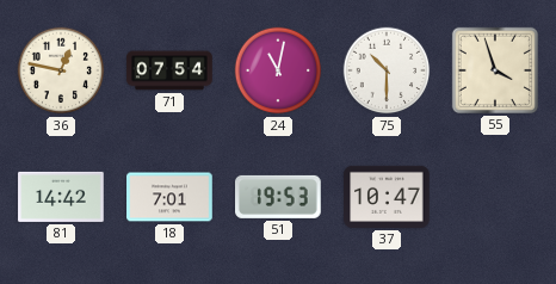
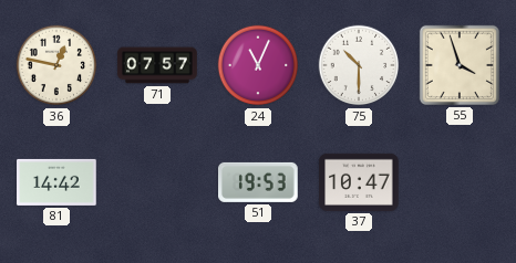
71: 07:54 -> 07:57 (157, 65)
24: 11:02 -> 11:04 (258, 65)
18: 7:01 -> none (169, 197)
